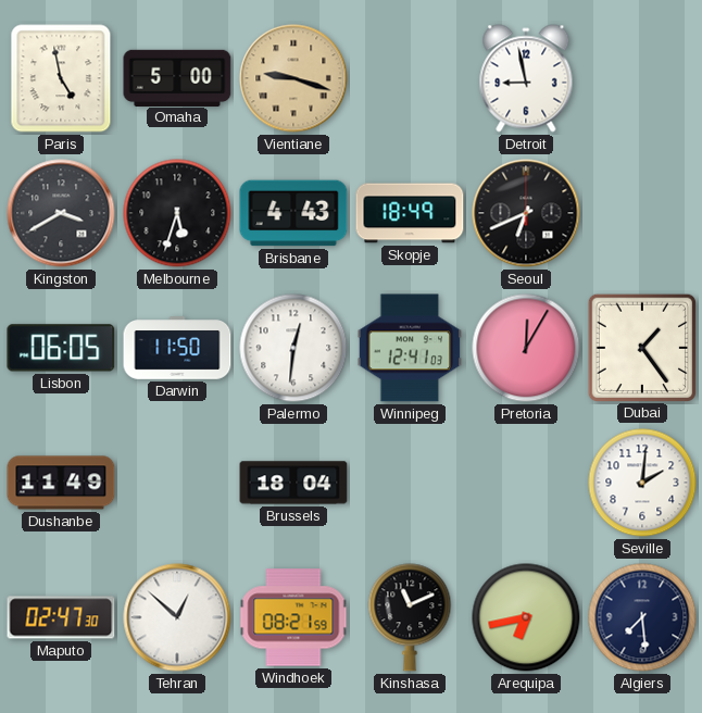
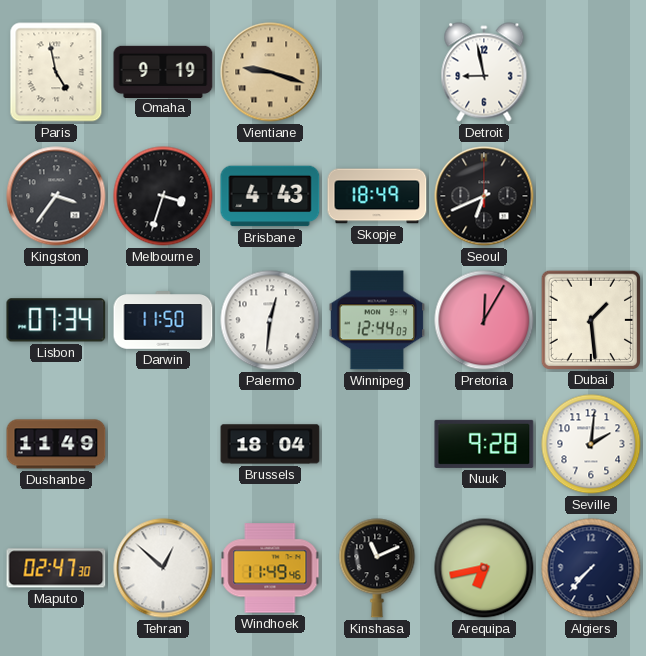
Omaha: 5:00 -> 9:19 (163, 71)
Kingston: 3:40 -> 3:36 (56, 196)
Melbourne: 5:33 -> 3:33 (163, 196)
Lisbon: 06:05 -> 07:34 (56, 320)
Winnipeg: 12:41 -> 12:44 (377, 320)
Dubai: 1:24 -> 1:29 (590, 319)
Nuuk: none -> 9:28 (484, 444)
Windhoek: 08:21 -> 11:49 (270, 568)
Algiers: 7:29 -> 7:37 (591, 568)
